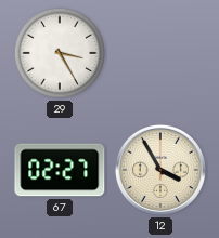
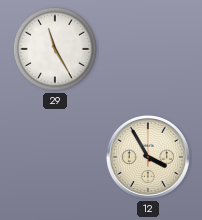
29: 3:25 -> 11:25 (55, 49)
67: 02:27 -> none (60, 170)
